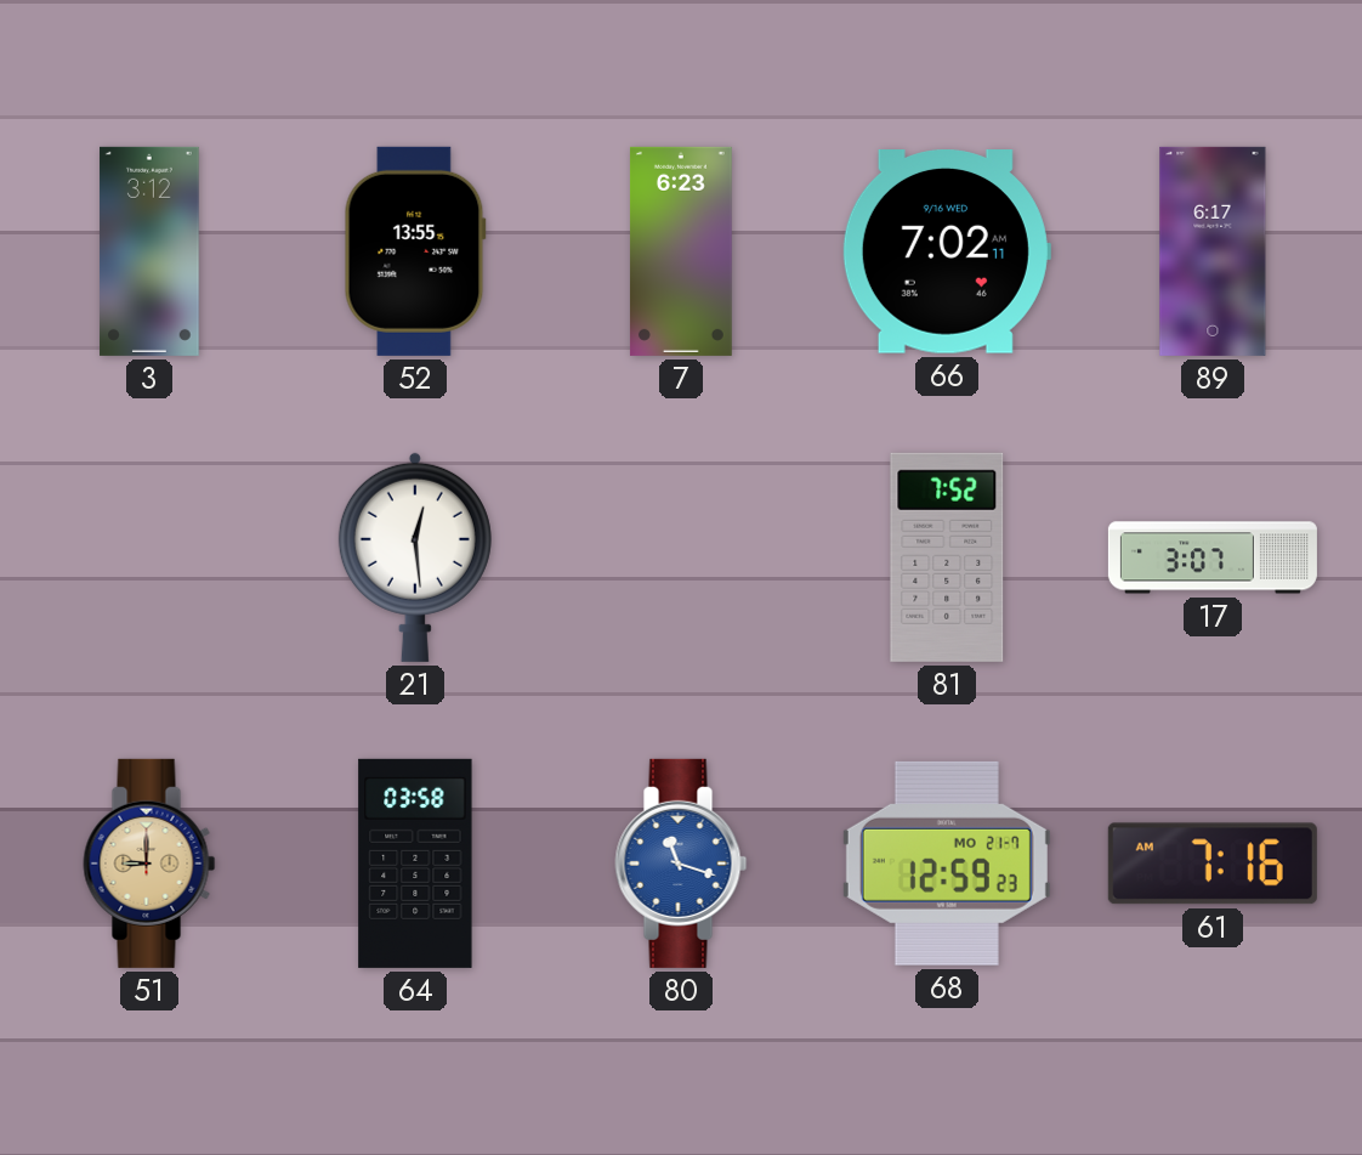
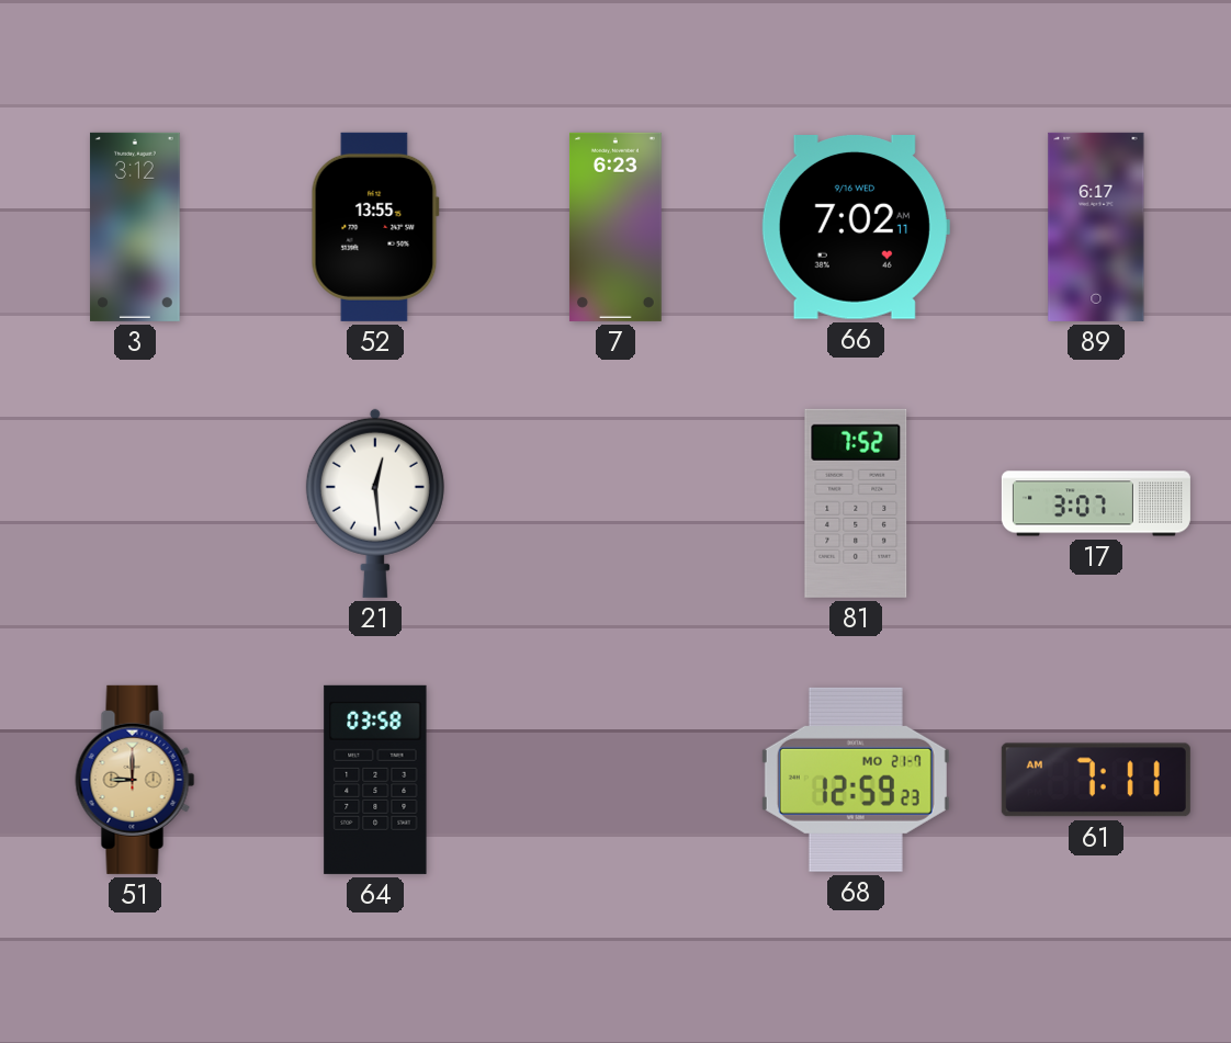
80: 11:18 -> none (681, 864)
61: 7:16 -> 7:11 (1096, 780)
